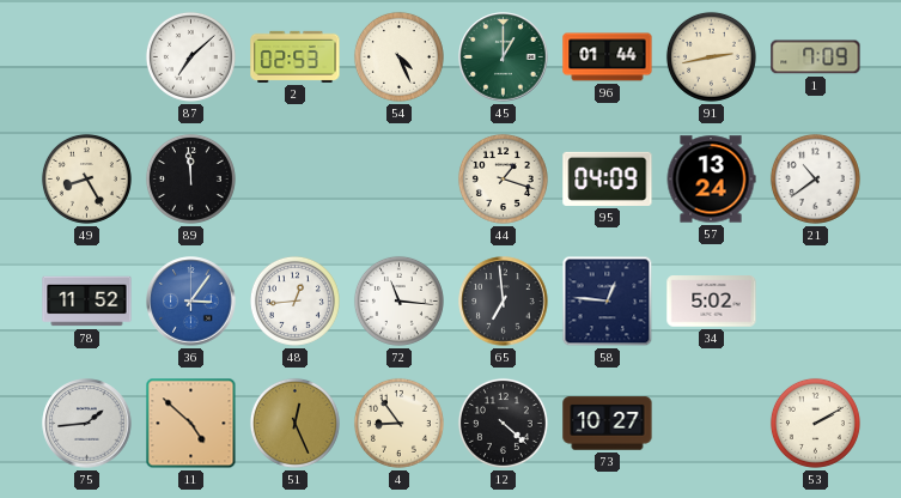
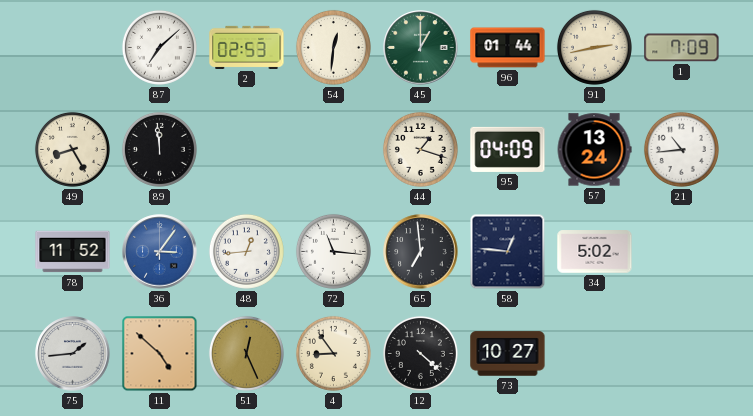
54: 4:26 -> 12:31 (333, 47)
21: 10:39 -> 10:44 (681, 149)
53: 2:10 -> none (815, 423)
